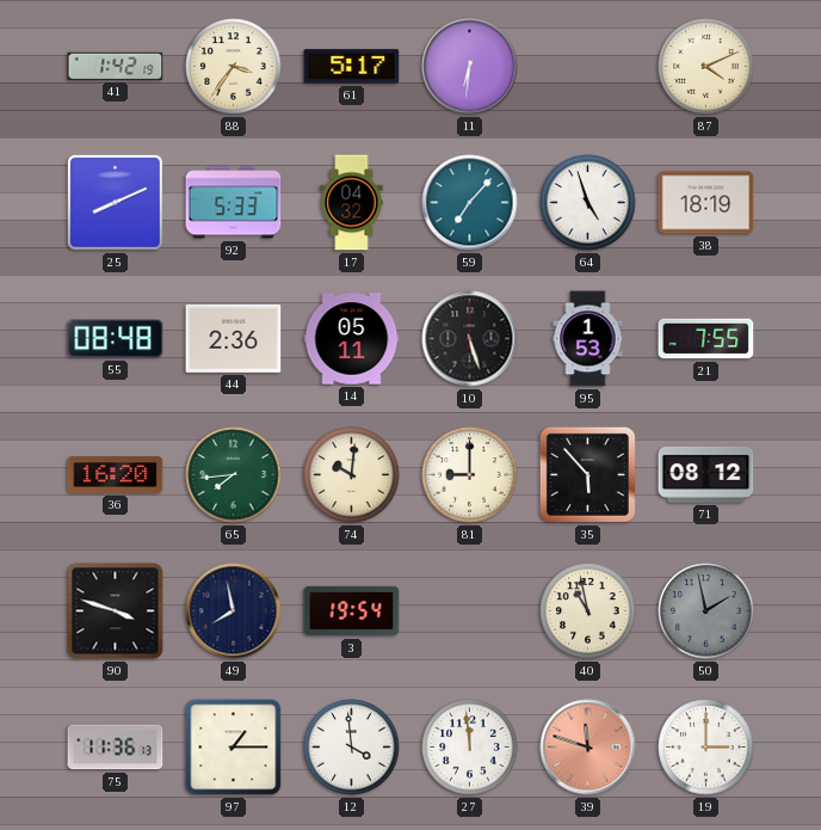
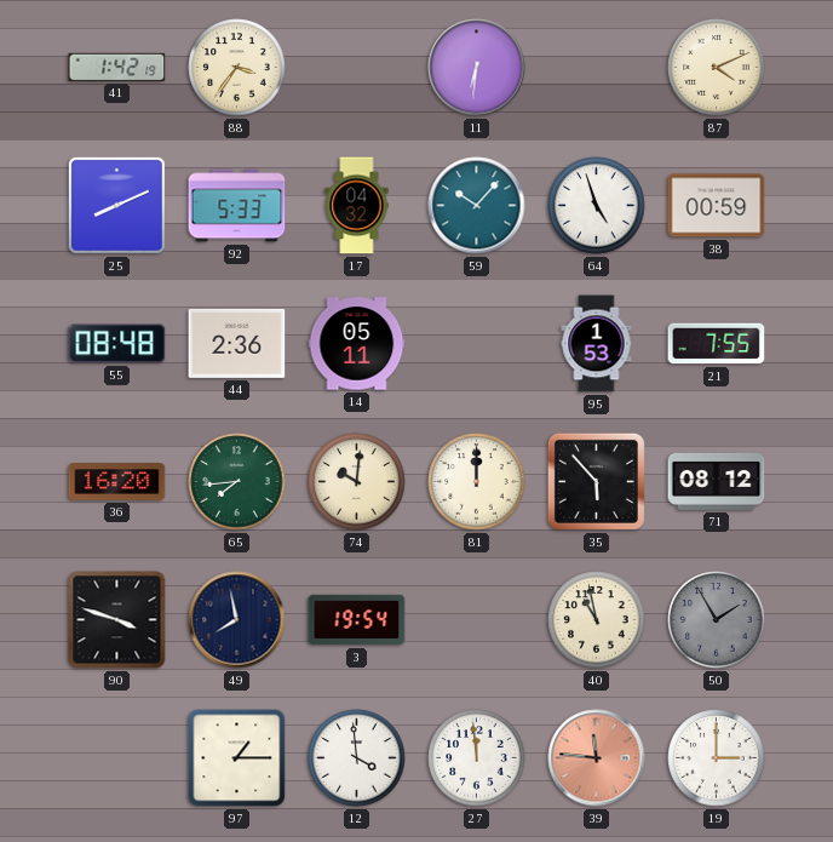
61: 5:17 -> none (352, 67)
59: 7:07 -> 10:07 (477, 206)
38: 18:19 -> 00:59 (717, 206)
10: 5:27 -> none (470, 339)
81: 9:00 -> 12:00 (477, 482)
50: 1:58 -> 1:55 (717, 620)
75: 11:36 -> none (116, 748)
39: 11:48 -> 11:46 (597, 758)
